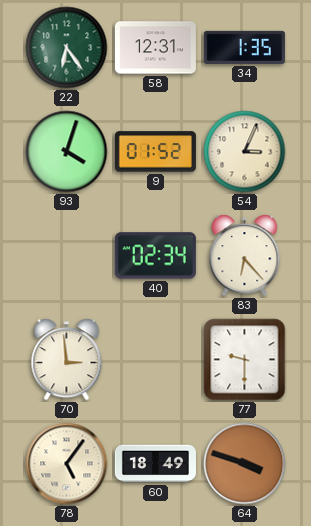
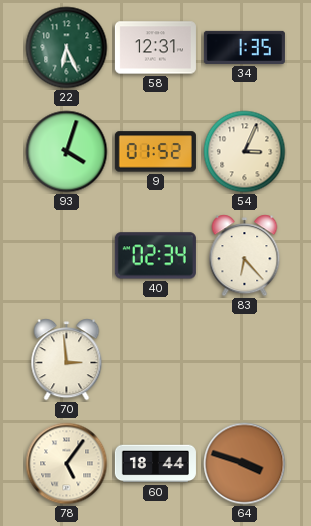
22: 6:24 -> 6:26 (67, 48)
77: 9:30 -> none (245, 360)
60: 18:49 -> 18:44 (155, 464)
